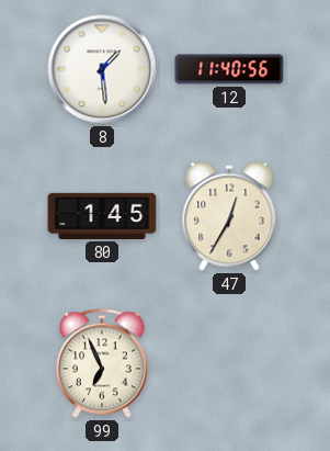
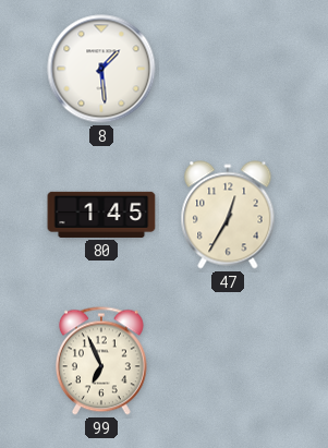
12: 11:40 -> none (229, 69)
